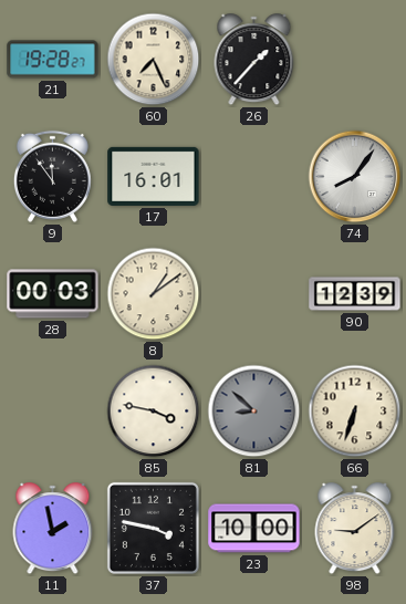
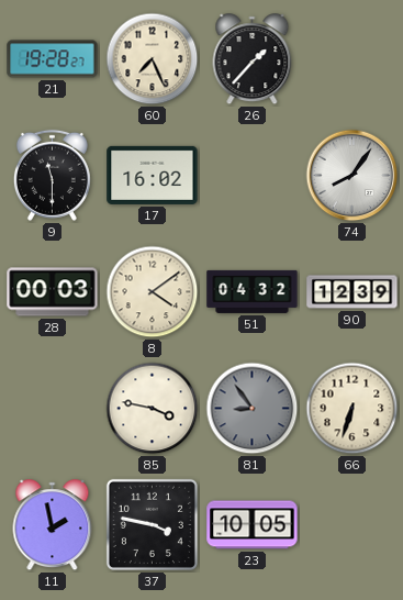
9: 11:54 -> 11:30 (52, 175)
17: 16:01 -> 16:02 (153, 175)
8: 1:09 -> 4:09 (153, 292)
51: none -> 04:32 (253, 291)
81: 8:52 -> 8:54 (253, 409)
23: 10:00 -> 10:05 (253, 525)
98: 9:09 -> none (355, 529)
